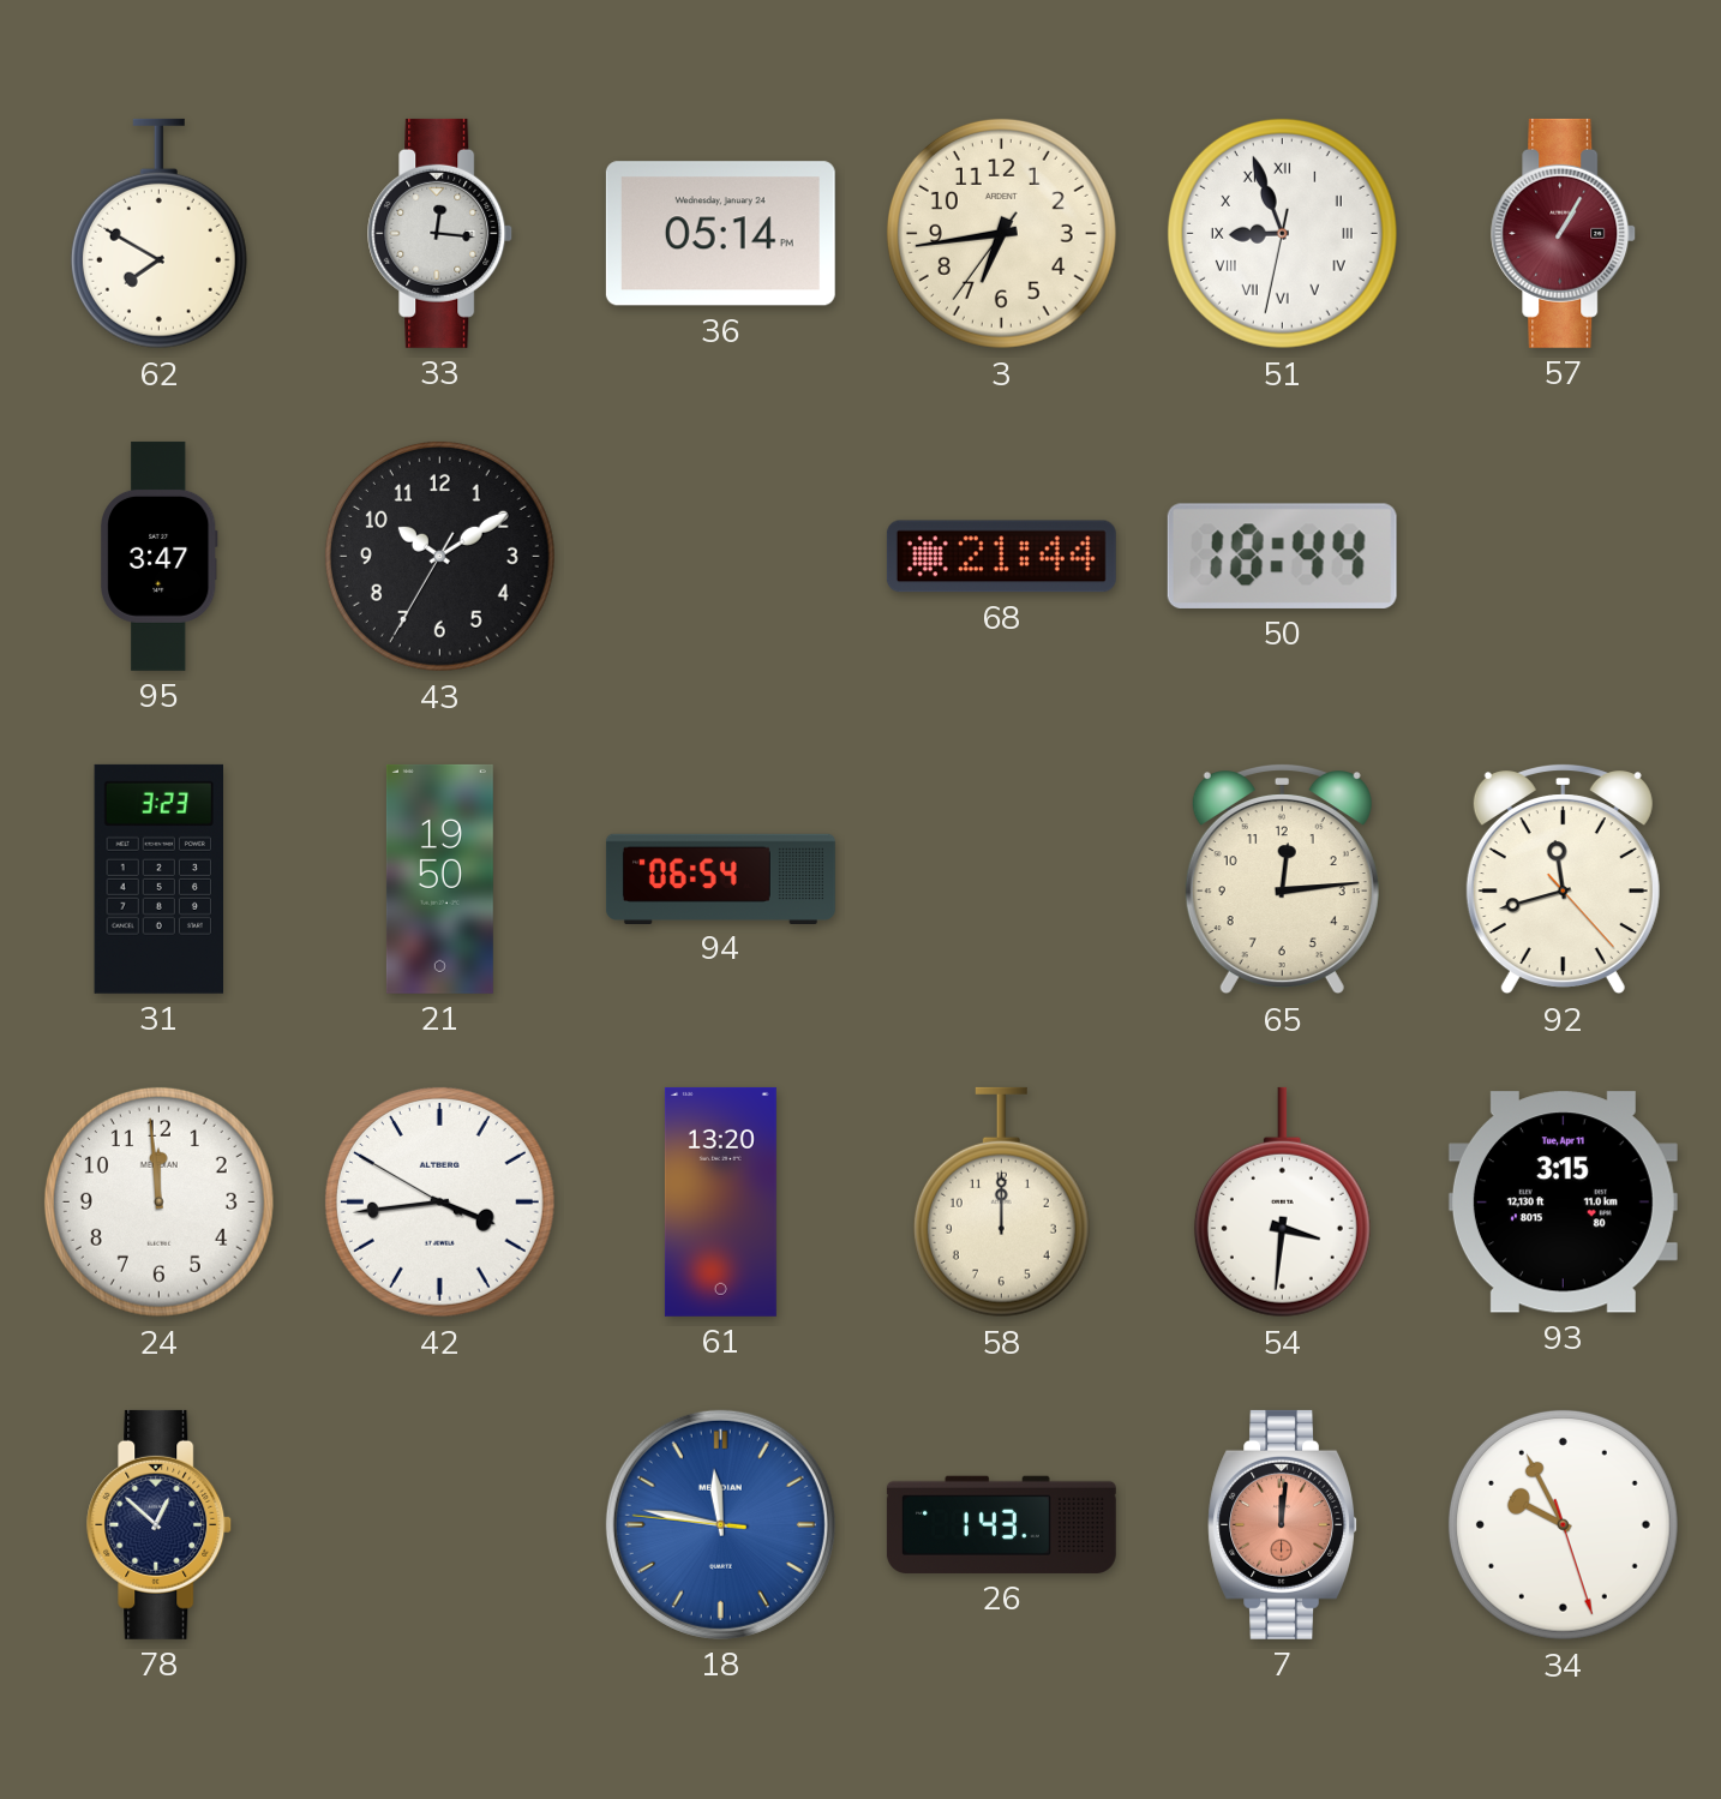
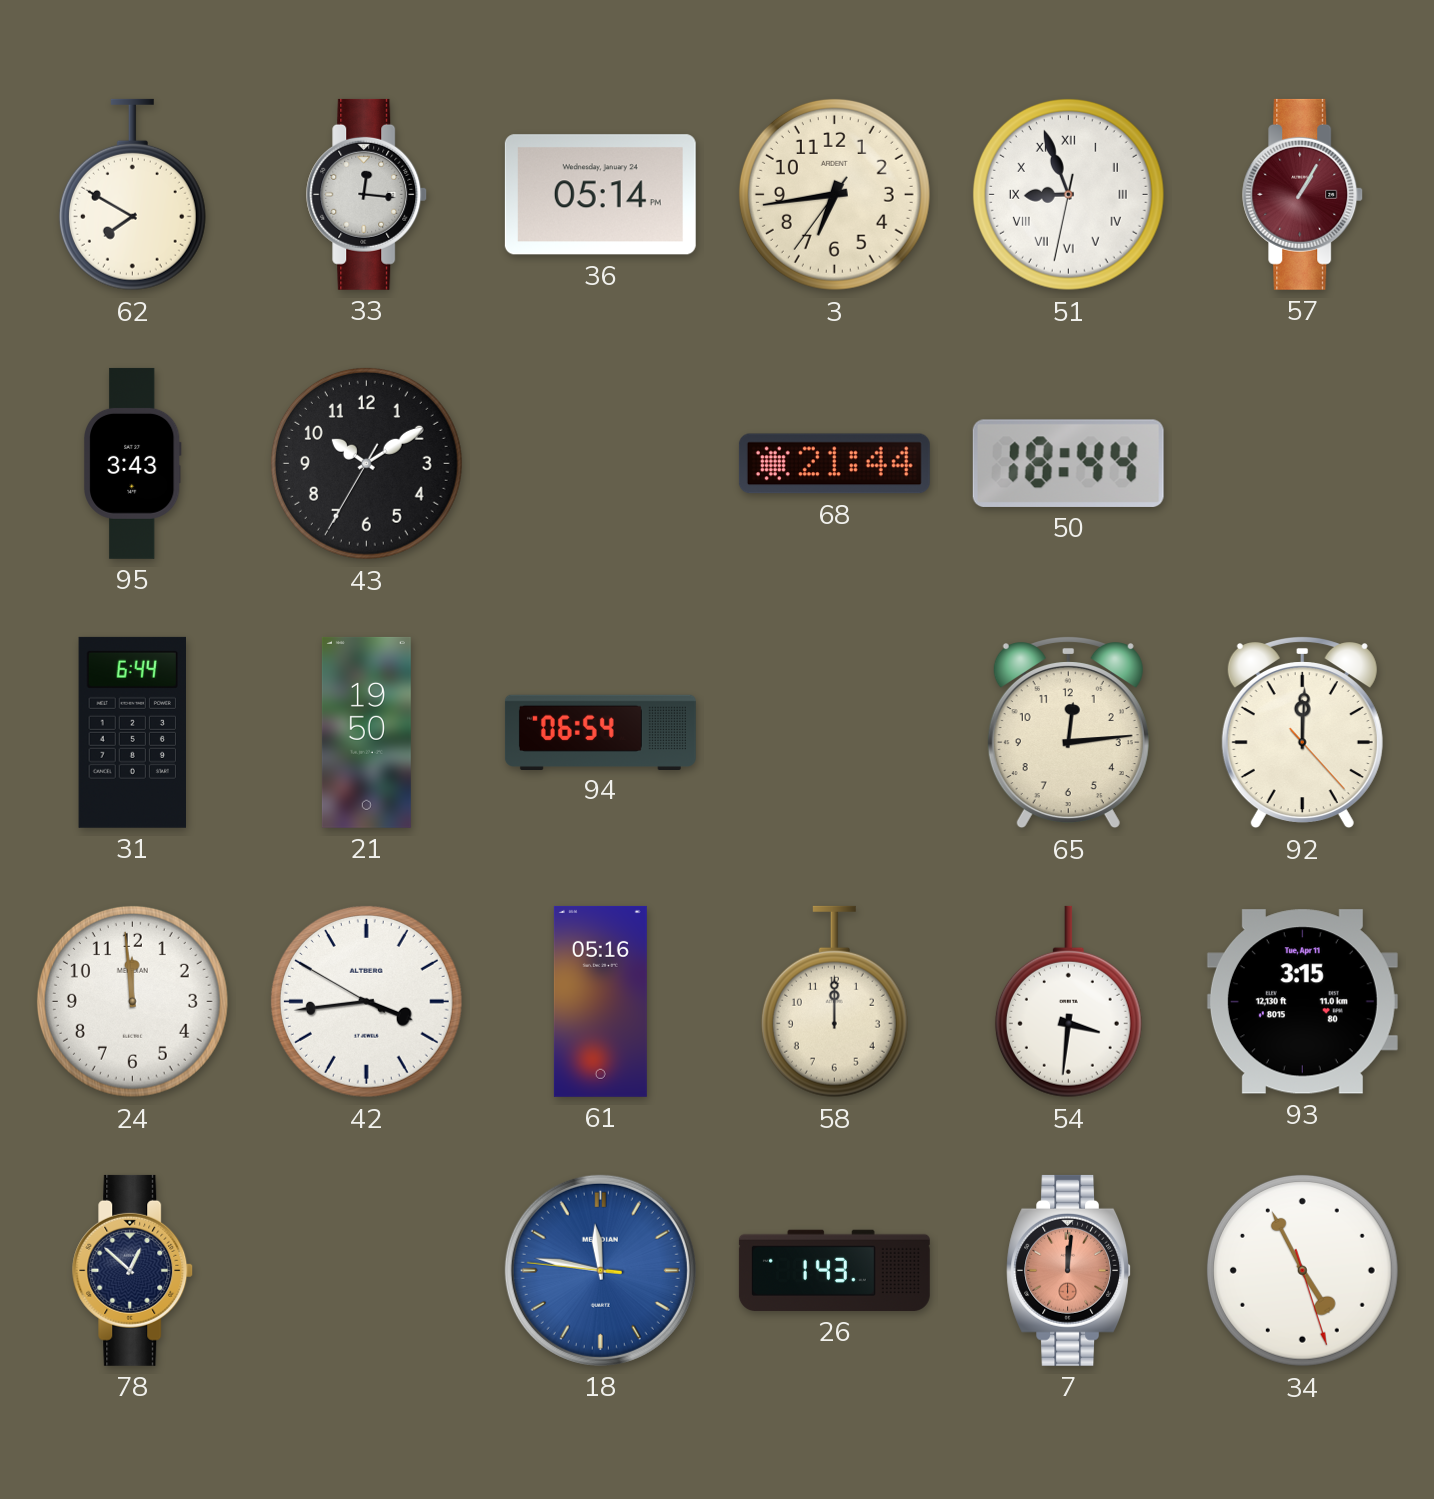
95: 3:47 -> 3:43 (132, 463)
31: 3:23 -> 6:44 (132, 732)
92: 11:42 -> 12:00 (1302, 733)
61: 13:20 -> 05:16 (600, 1001)
34: 9:55 -> 4:55 (1302, 1270)
